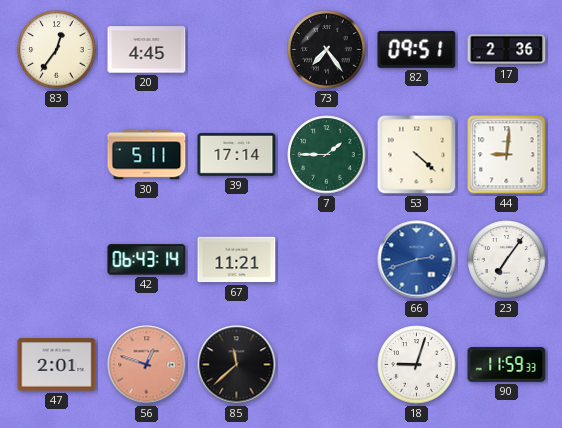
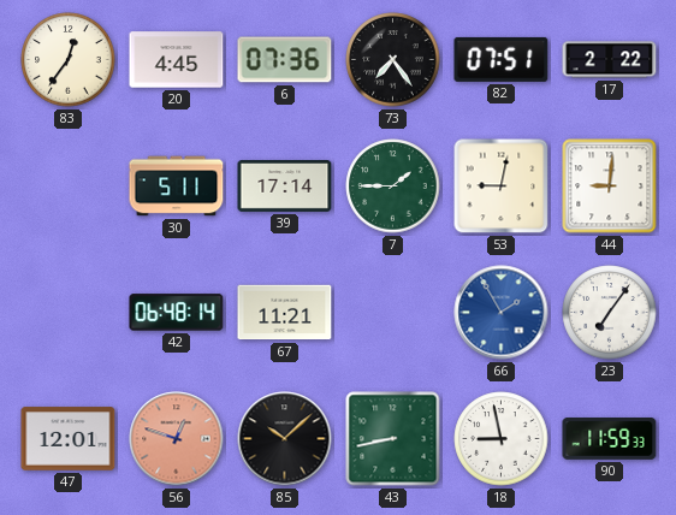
6: none -> 07:36 (285, 60)
82: 09:51 -> 07:51 (502, 59)
17: 2:36 -> 2:22 (610, 60)
53: 4:22 -> 9:02 (502, 187)
42: 06:43 -> 06:48 (177, 313)
66: 2:42 -> 1:55 (502, 313)
47: 2:01 -> 12:01 (69, 439)
85: 11:38 -> 10:08 (285, 439)
43: none -> 8:43 (393, 439)
18: 9:03 -> 8:58 (502, 439)
